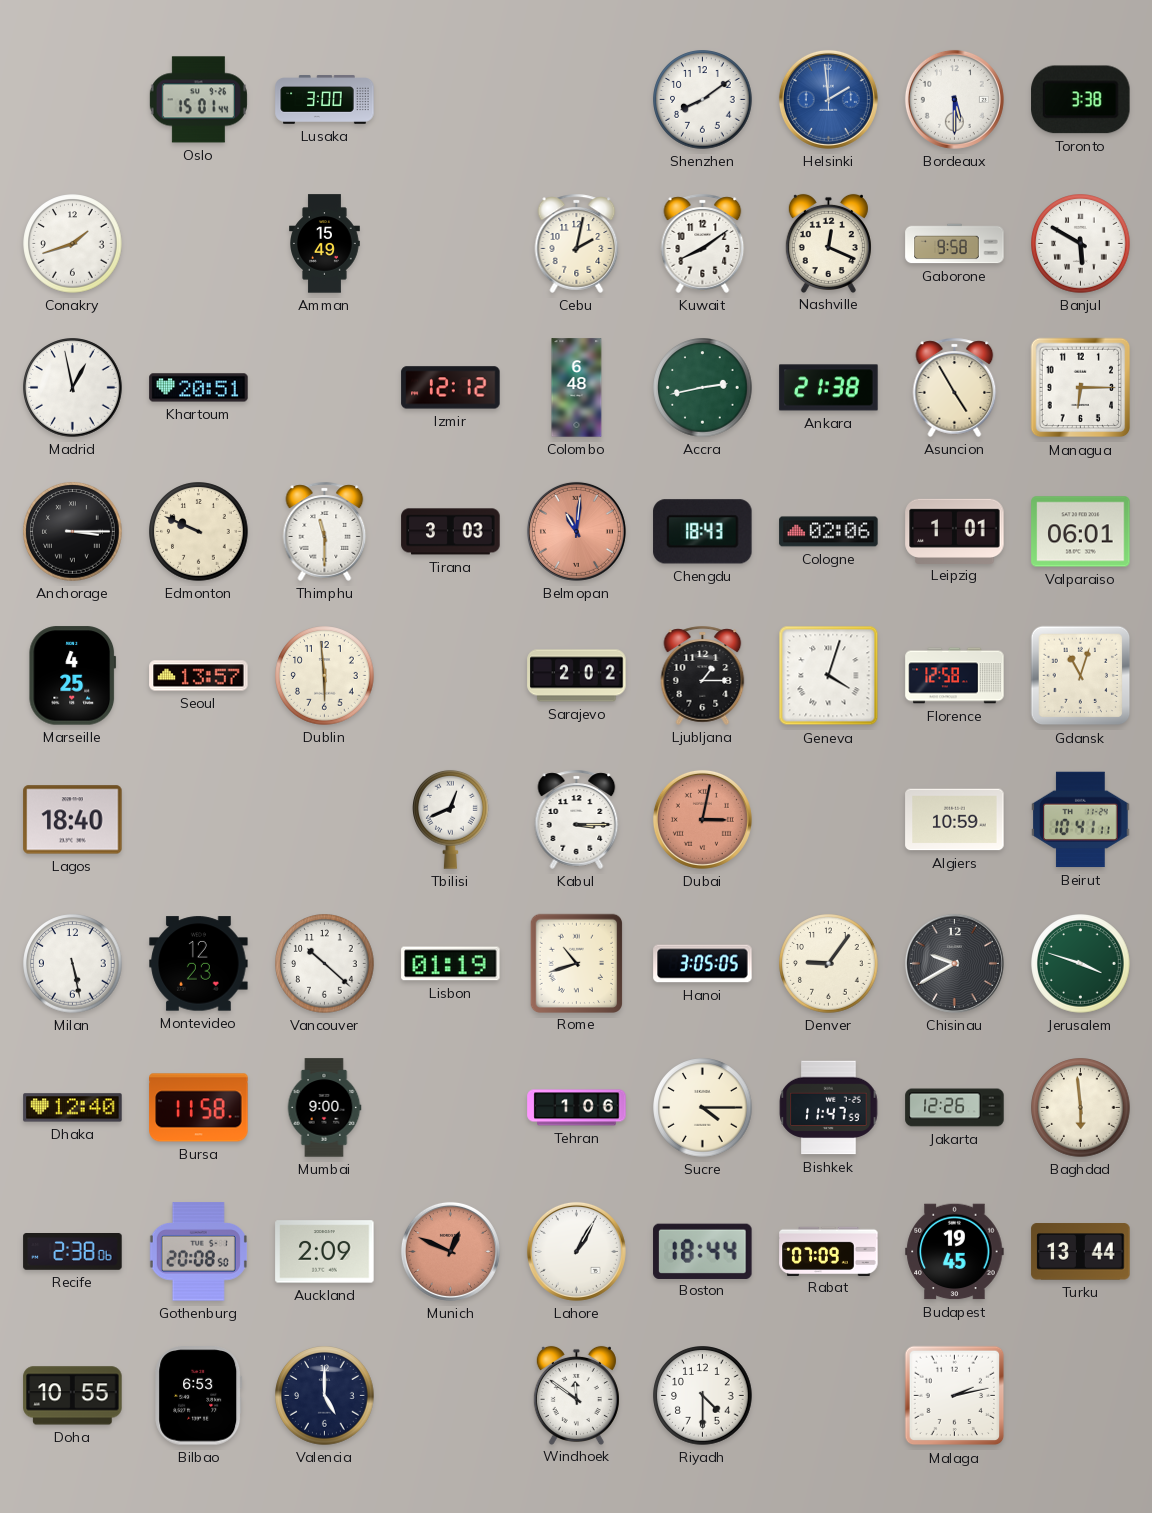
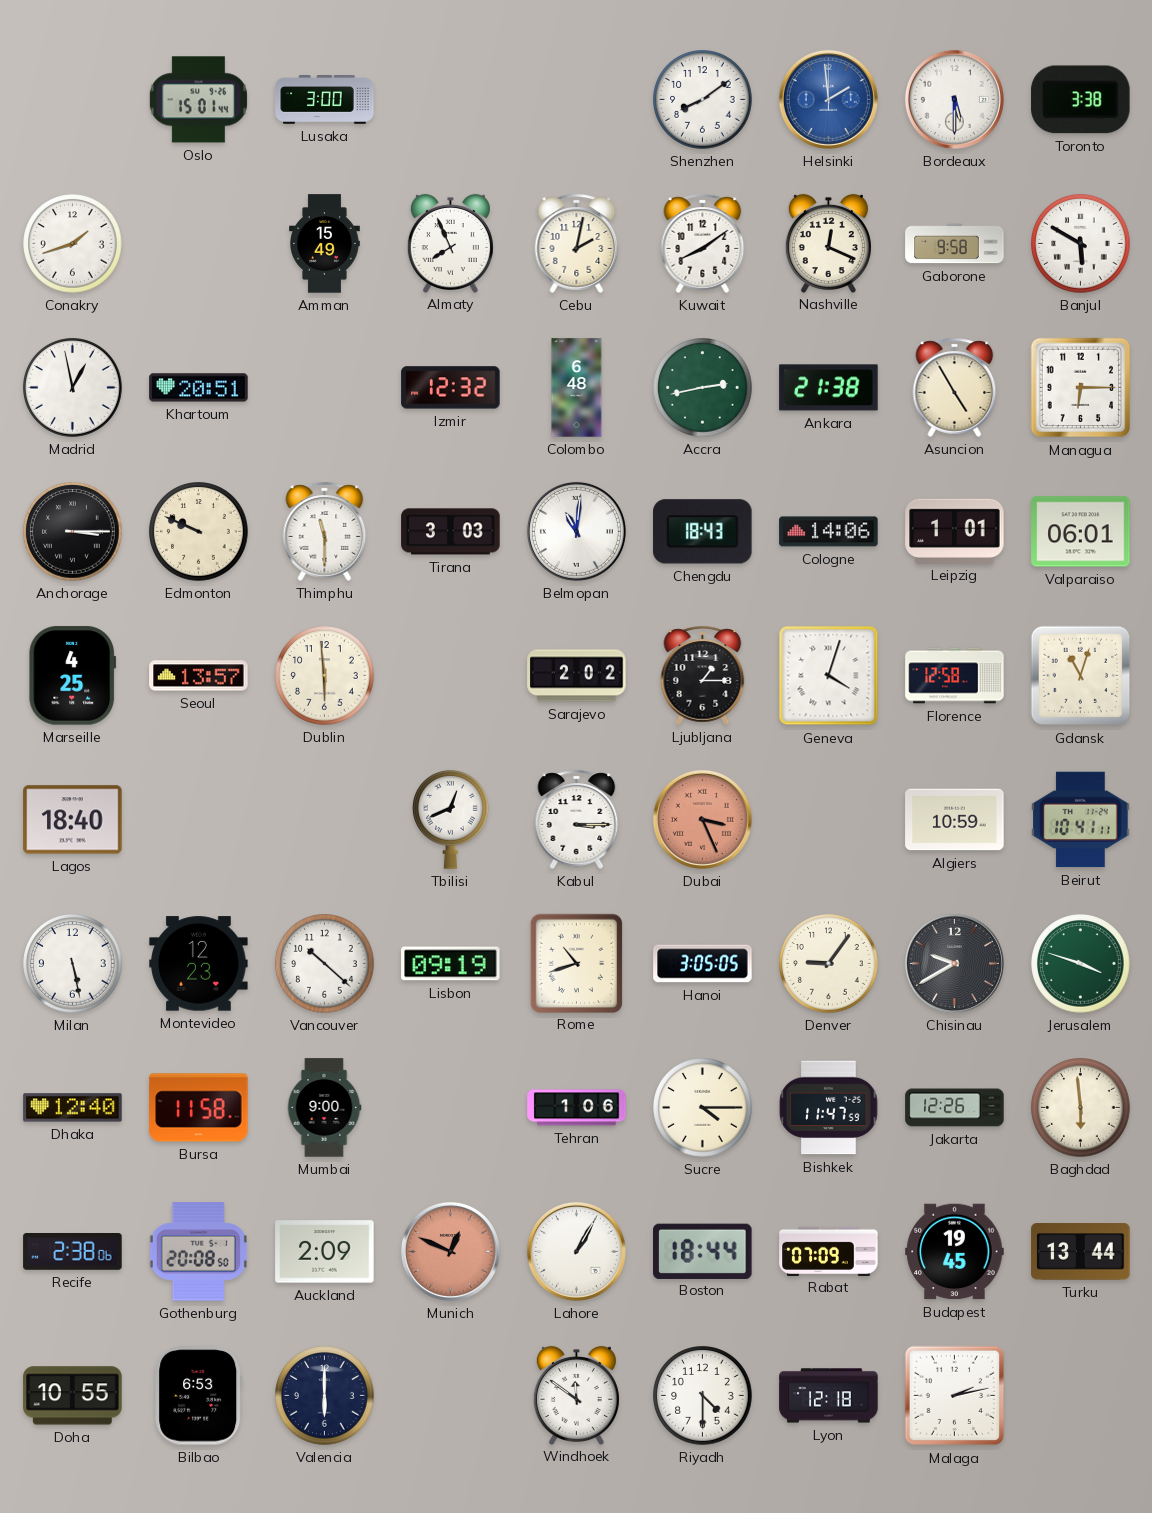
Almaty: none -> 7:56 (450, 243)
Izmir: 12:12 -> 12:32 (451, 388)
Belmopan dial: salmon -> white (576, 531)
Cologne: 02:06 -> 14:06 (829, 532)
Dubai: 3:02 -> 3:26 (702, 819)
Lisbon: 01:19 -> 09:19 (451, 964)
Valencia: 5:00 -> 6:00 (325, 1396)
Lyon: none -> 12:18 (829, 1396)
